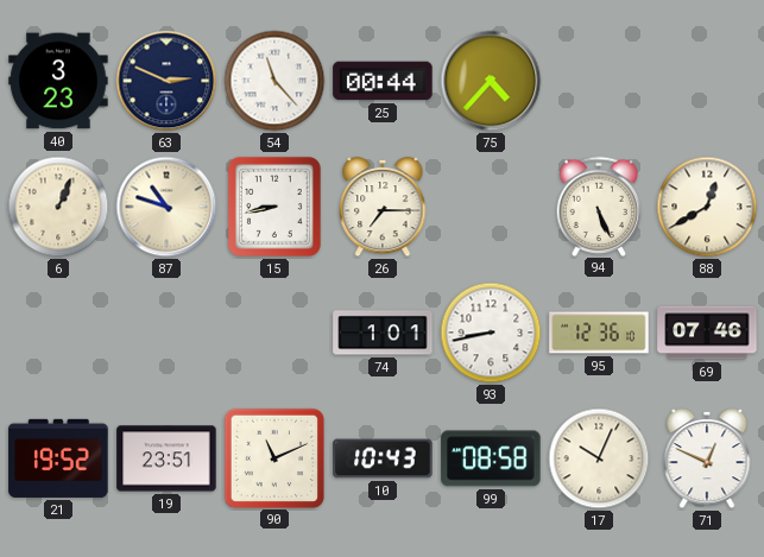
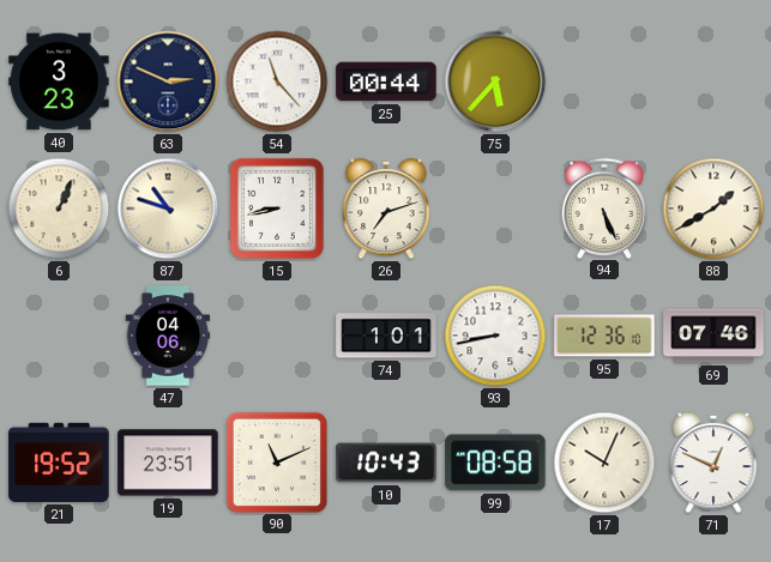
75: 4:37 -> 5:37 (495, 81)
26: 7:15 -> 7:12 (386, 209)
88: 12:40 -> 1:40 (713, 209)
47: none -> 04:06 (168, 336)
